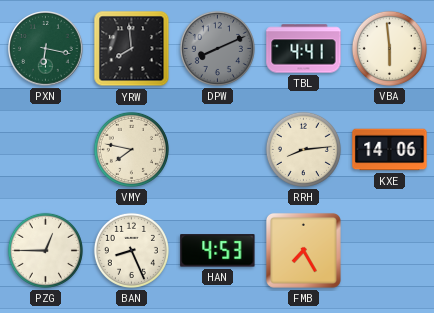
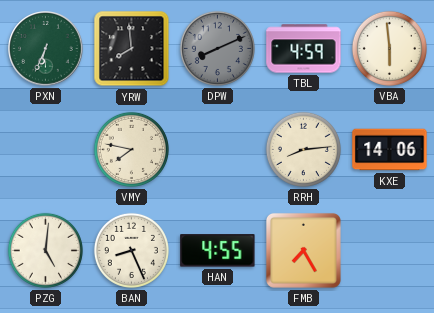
PXN: 6:17 -> 6:34 (46, 49)
TBL: 4:41 -> 4:59 (304, 49)
PZG: 12:45 -> 5:01 (45, 250)
HAN: 4:53 -> 4:55 (218, 251)
